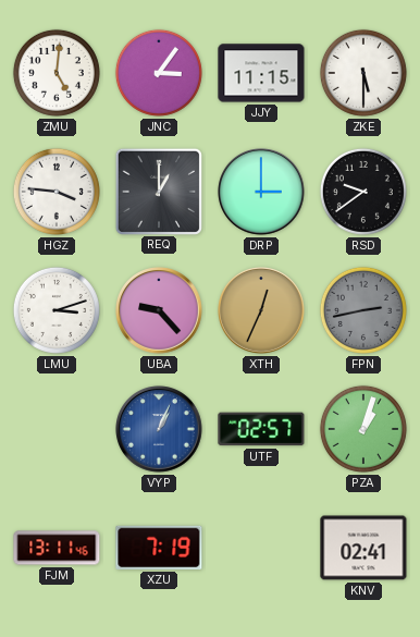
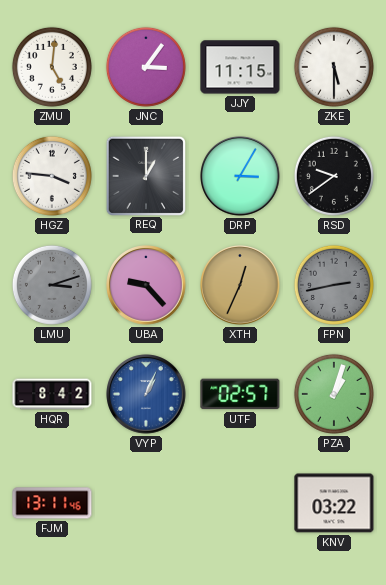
DRP: 3:00 -> 3:05 (240, 176)
LMU dial: white -> grey (52, 285)
HQR: none -> 8:42 (52, 394)
XZU: 7:19 -> none (159, 548)
KNV: 02:41 -> 03:22 (334, 503)
